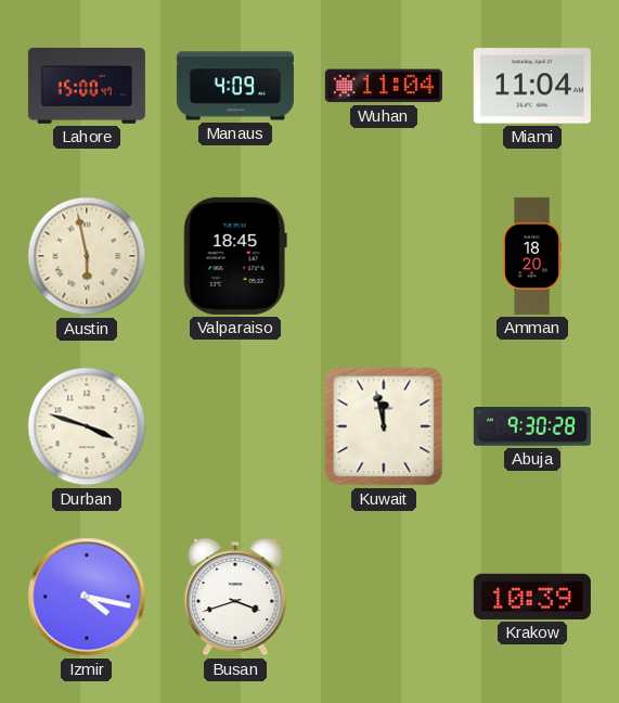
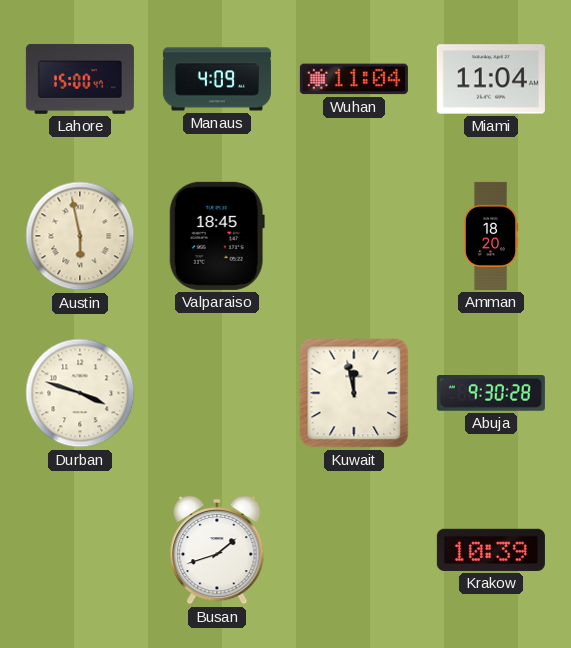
Izmir: 4:17 -> none (87, 597)
Busan: 3:42 -> 1:42 (217, 550)
